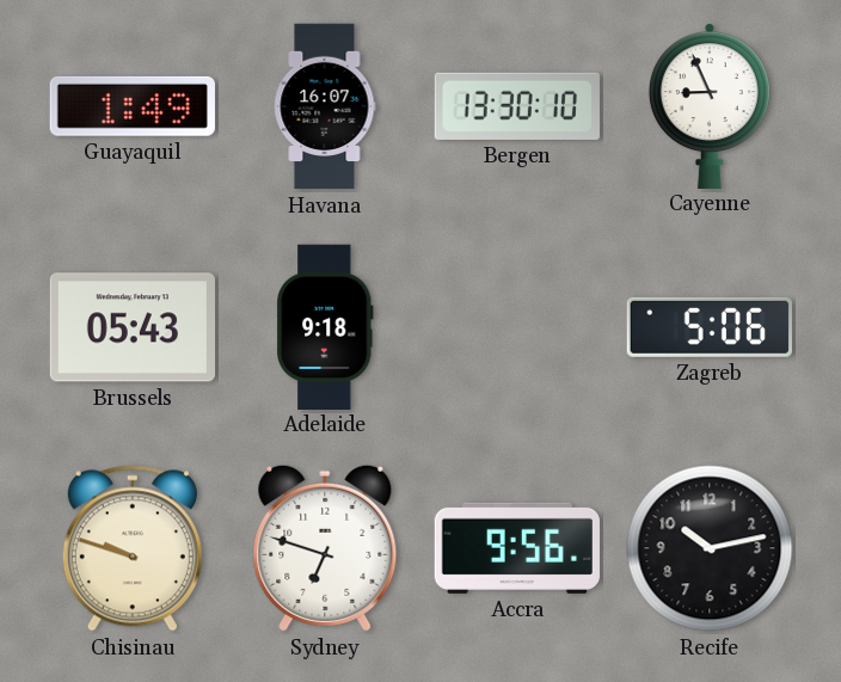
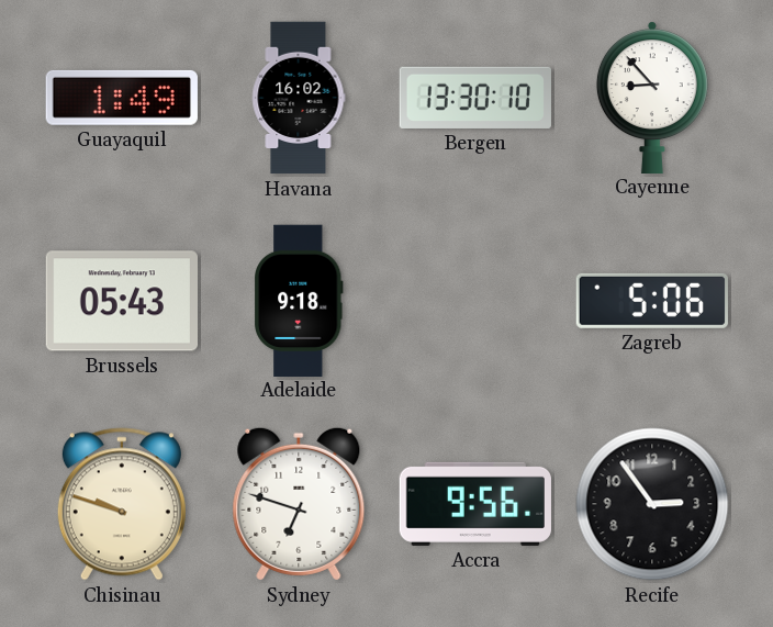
Havana: 16:07 -> 16:02 (299, 98)
Cayenne: 8:56 -> 8:53 (652, 97)
Recife: 10:13 -> 2:54 (652, 504)
